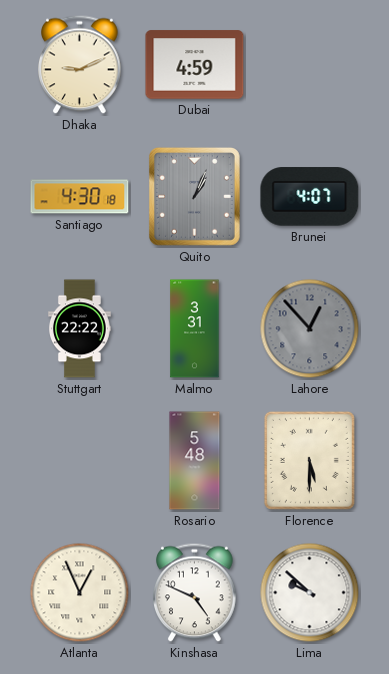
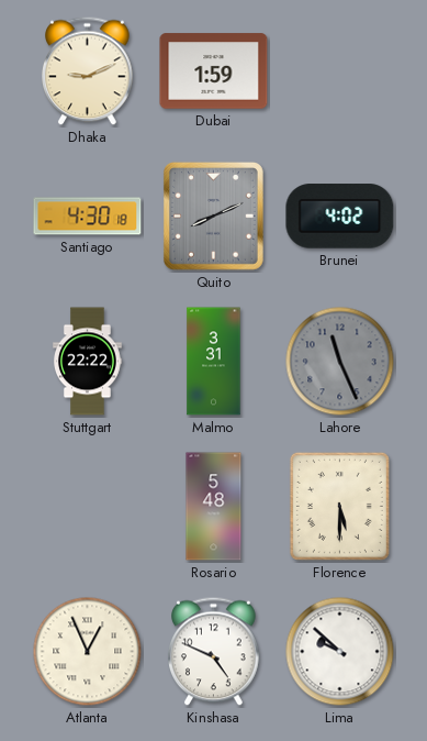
Dubai: 4:59 -> 1:59 (214, 71)
Quito: 1:04 -> 8:11 (213, 215)
Brunei: 4:07 -> 4:02 (340, 217)
Lahore: 12:53 -> 11:26 (340, 362)
